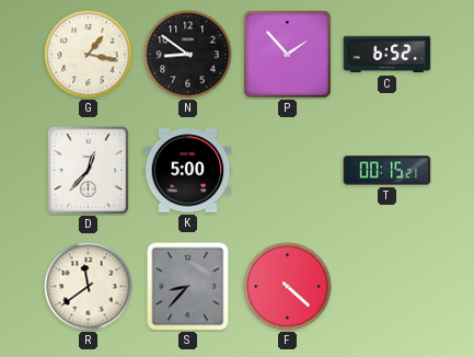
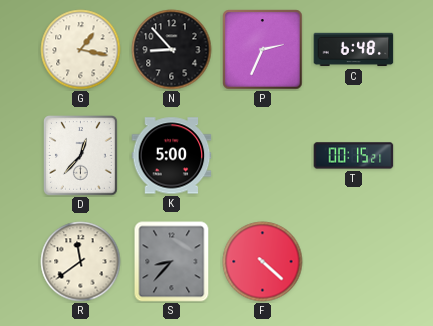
N: 8:51 -> 8:53 (172, 50)
P: 1:53 -> 2:34 (263, 50)
C: 6:52 -> 6:48 (354, 50)
